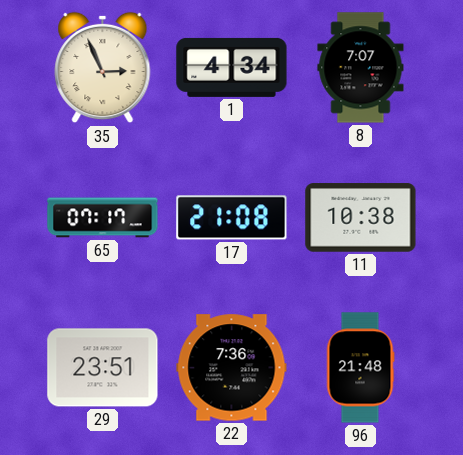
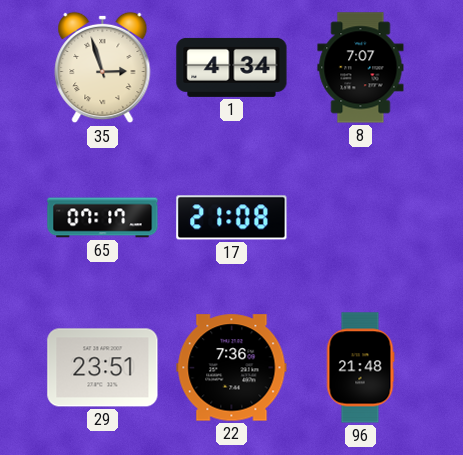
35: 2:56 -> 2:57 (103, 68)
11: 10:38 -> none (361, 218)
